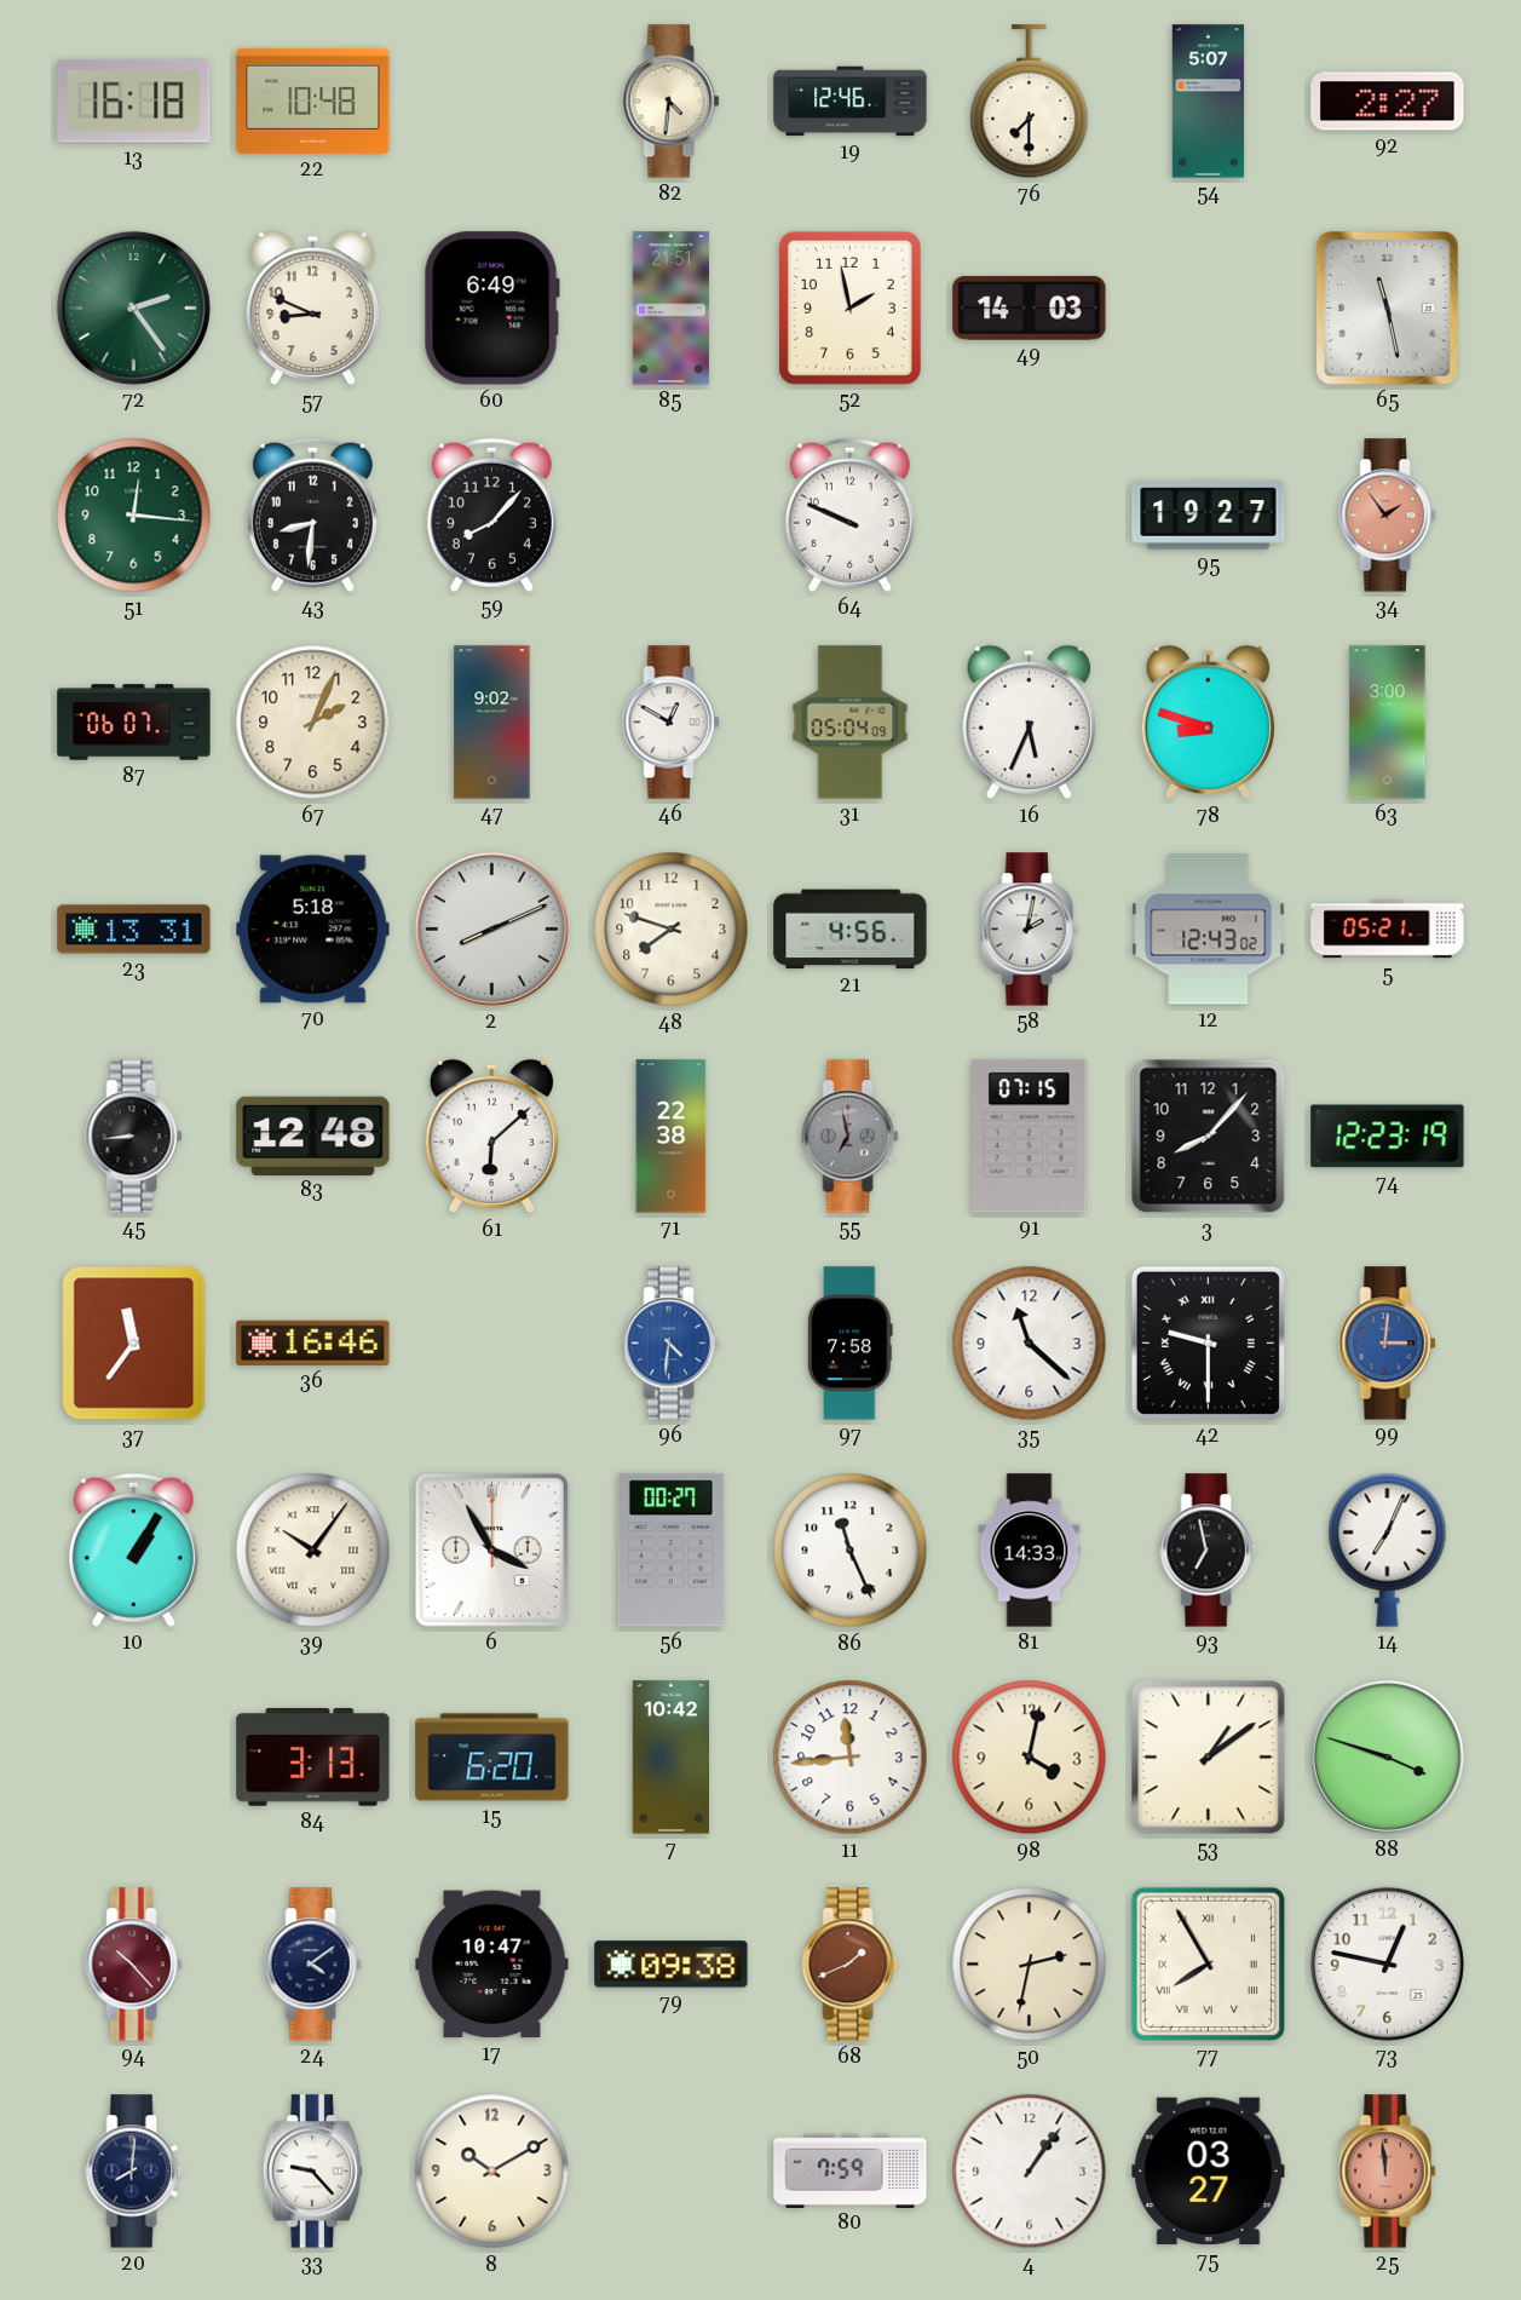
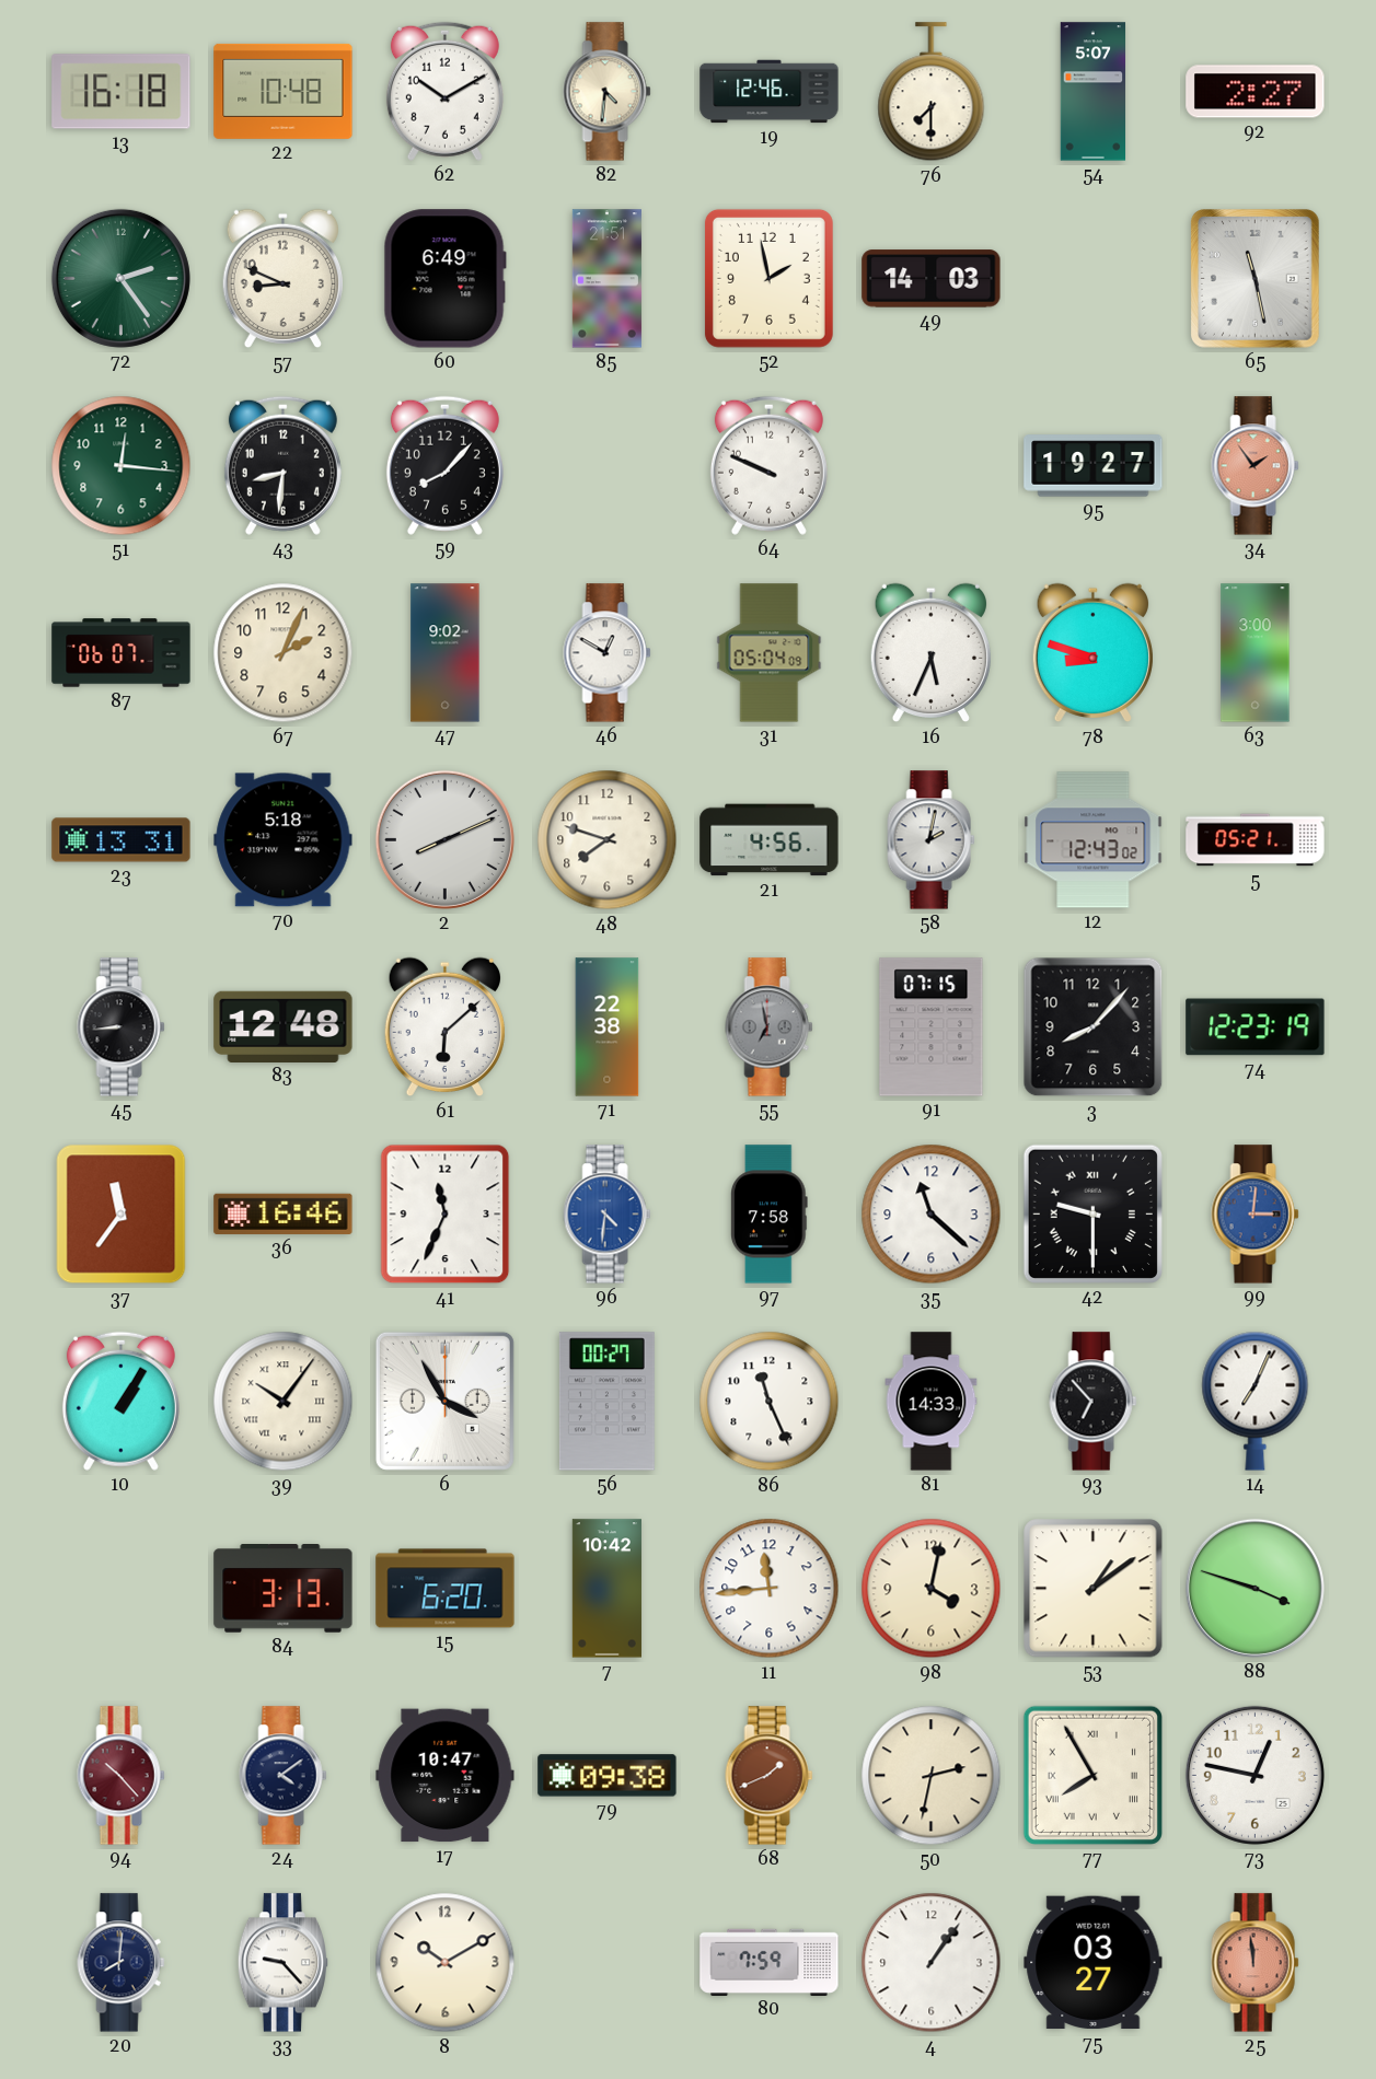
62: none -> 10:10 (444, 91)
41: none -> 11:34 (446, 1215)
93: 6:58 -> 6:53 (1094, 1402)
